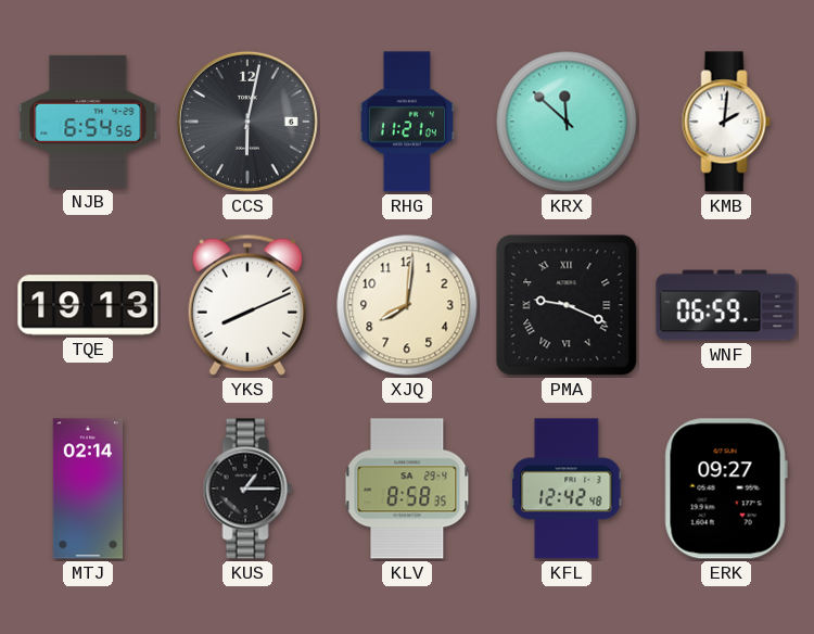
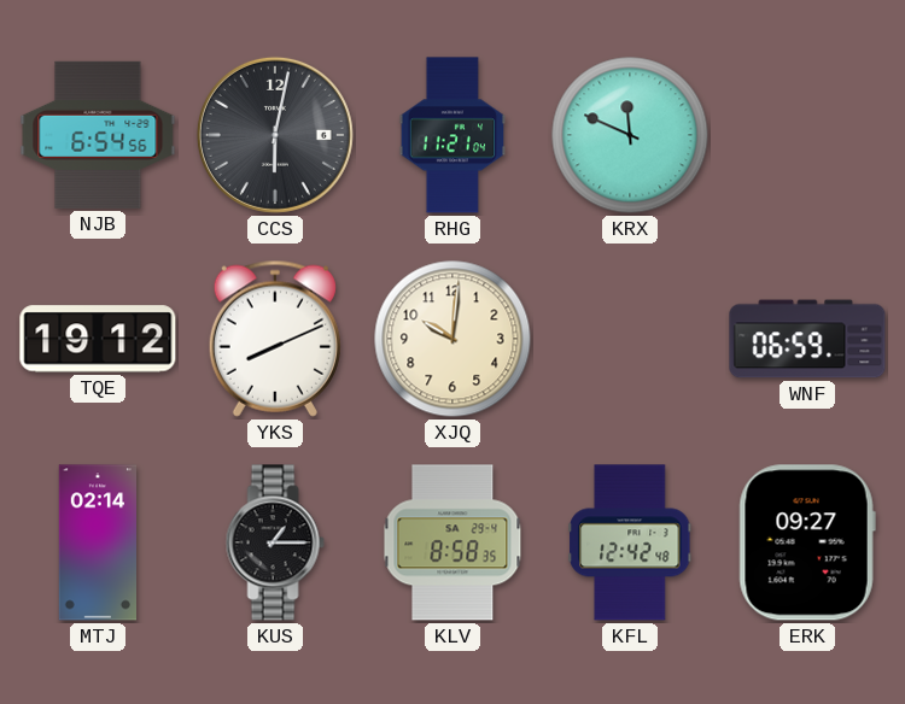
KRX: 11:52 -> 11:49 (630, 135)
KMB: 2:01 -> none (726, 122)
TQE: 19:13 -> 19:12 (98, 339)
XJQ: 8:01 -> 10:01 (453, 339)
PMA: 9:19 -> none (567, 305)
